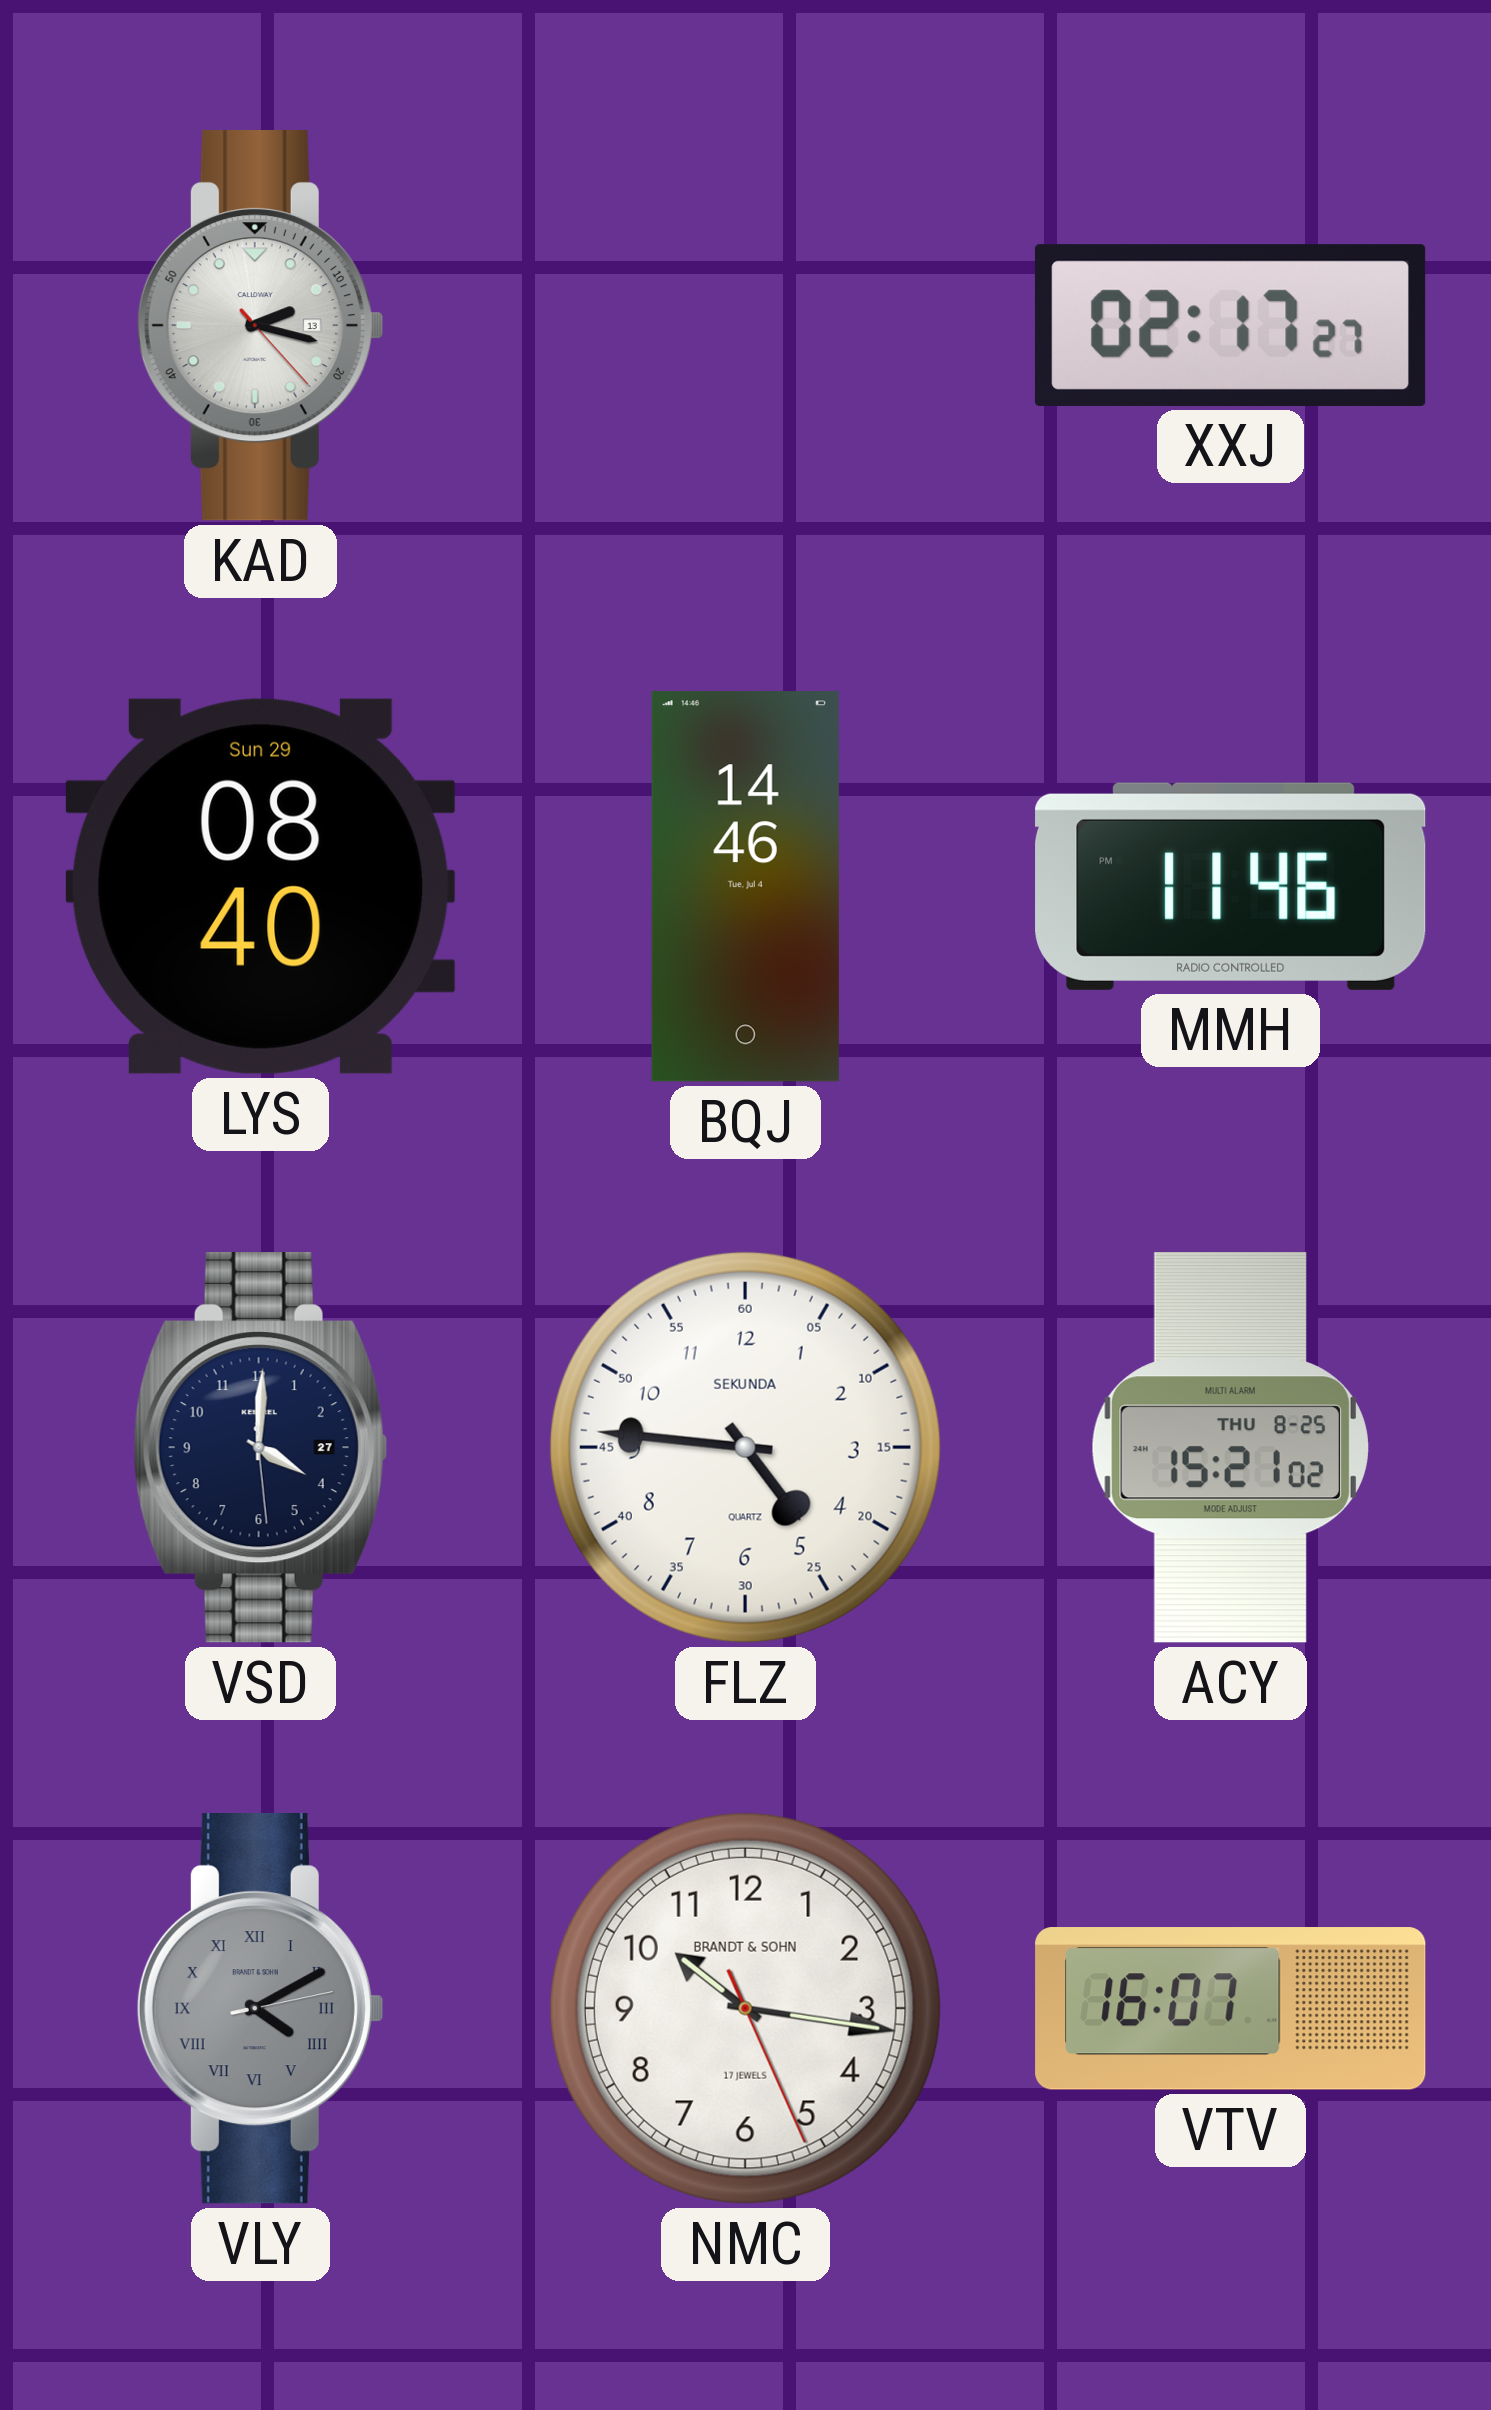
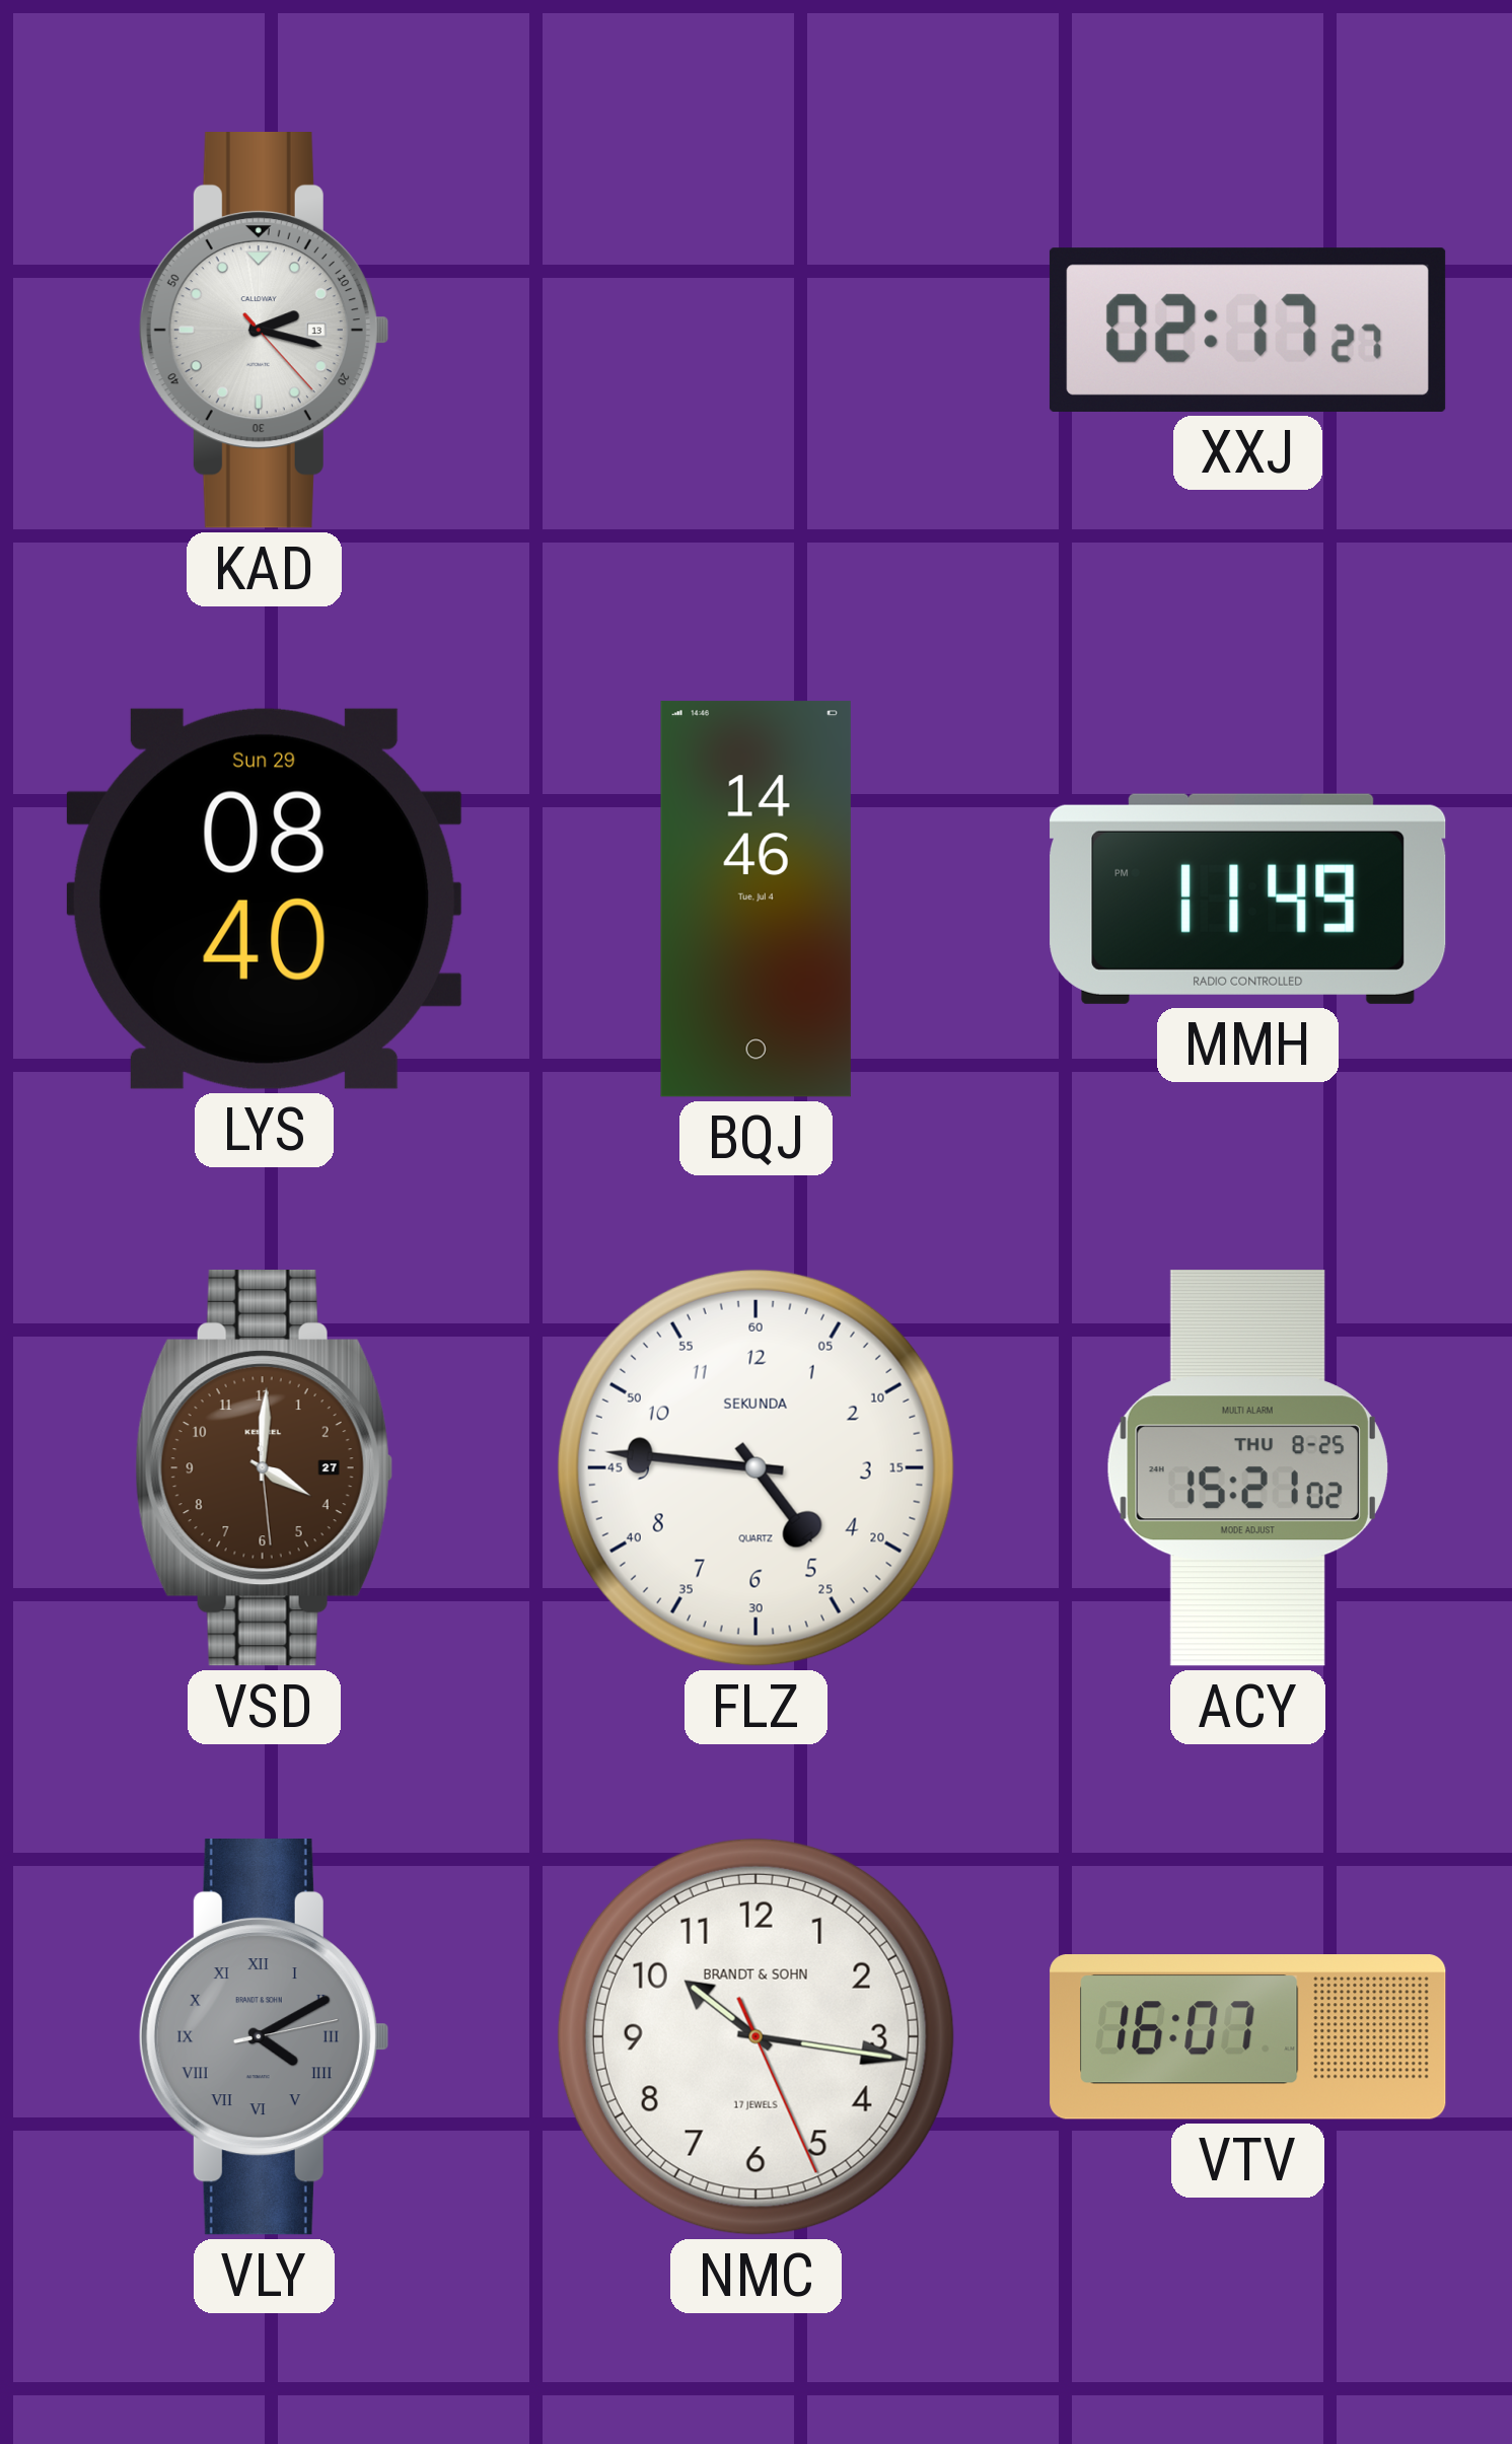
MMH: 11:46 -> 11:49 (1248, 898)
VSD dial: navy -> brown (264, 1468)
